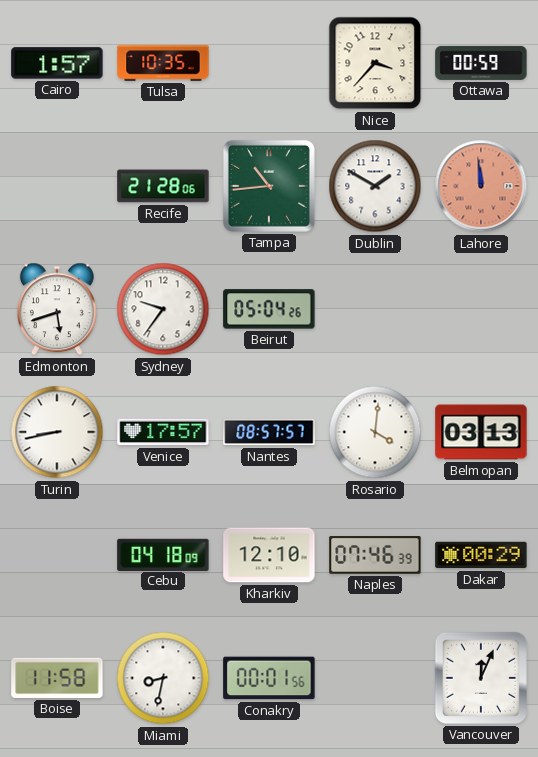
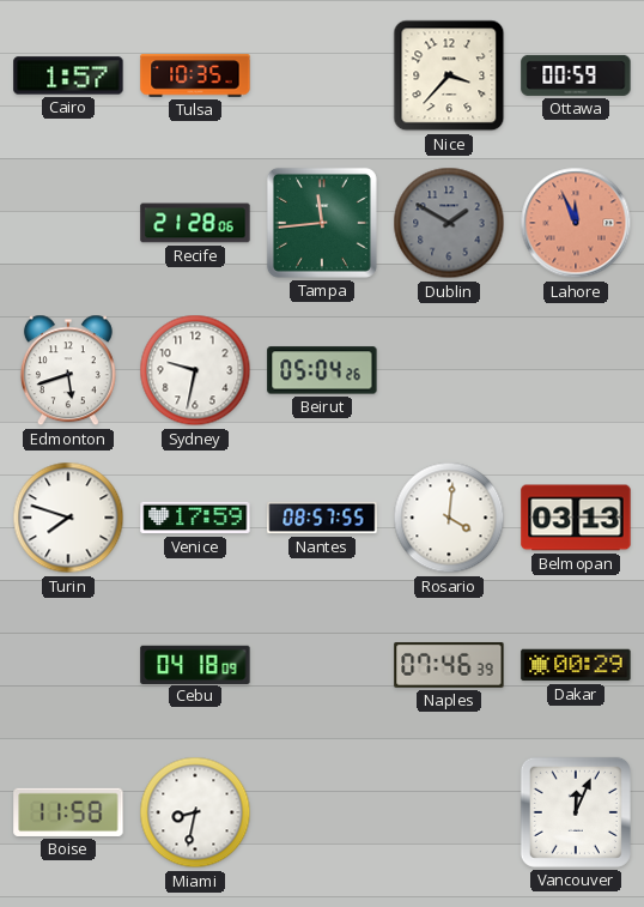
Tampa: 10:44 -> 11:44 (322, 223)
Dublin dial: white -> grey (449, 223)
Lahore: 11:59 -> 11:56 (576, 223)
Sydney: 9:36 -> 9:32 (195, 370)
Turin: 8:43 -> 7:48 (68, 518)
Venice: 17:57 -> 17:59 (195, 518)
Nantes: 08:57:57 -> 08:57:55 (322, 518)
Kharkiv: 12:10 -> none (269, 555)
Conakry: 00:01 -> none (269, 678)
